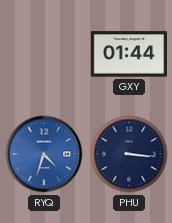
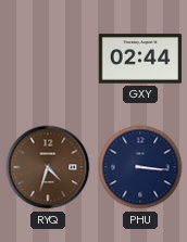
GXY: 01:44 -> 02:44 (139, 59)
RYQ dial: blue -> brown (48, 167)
